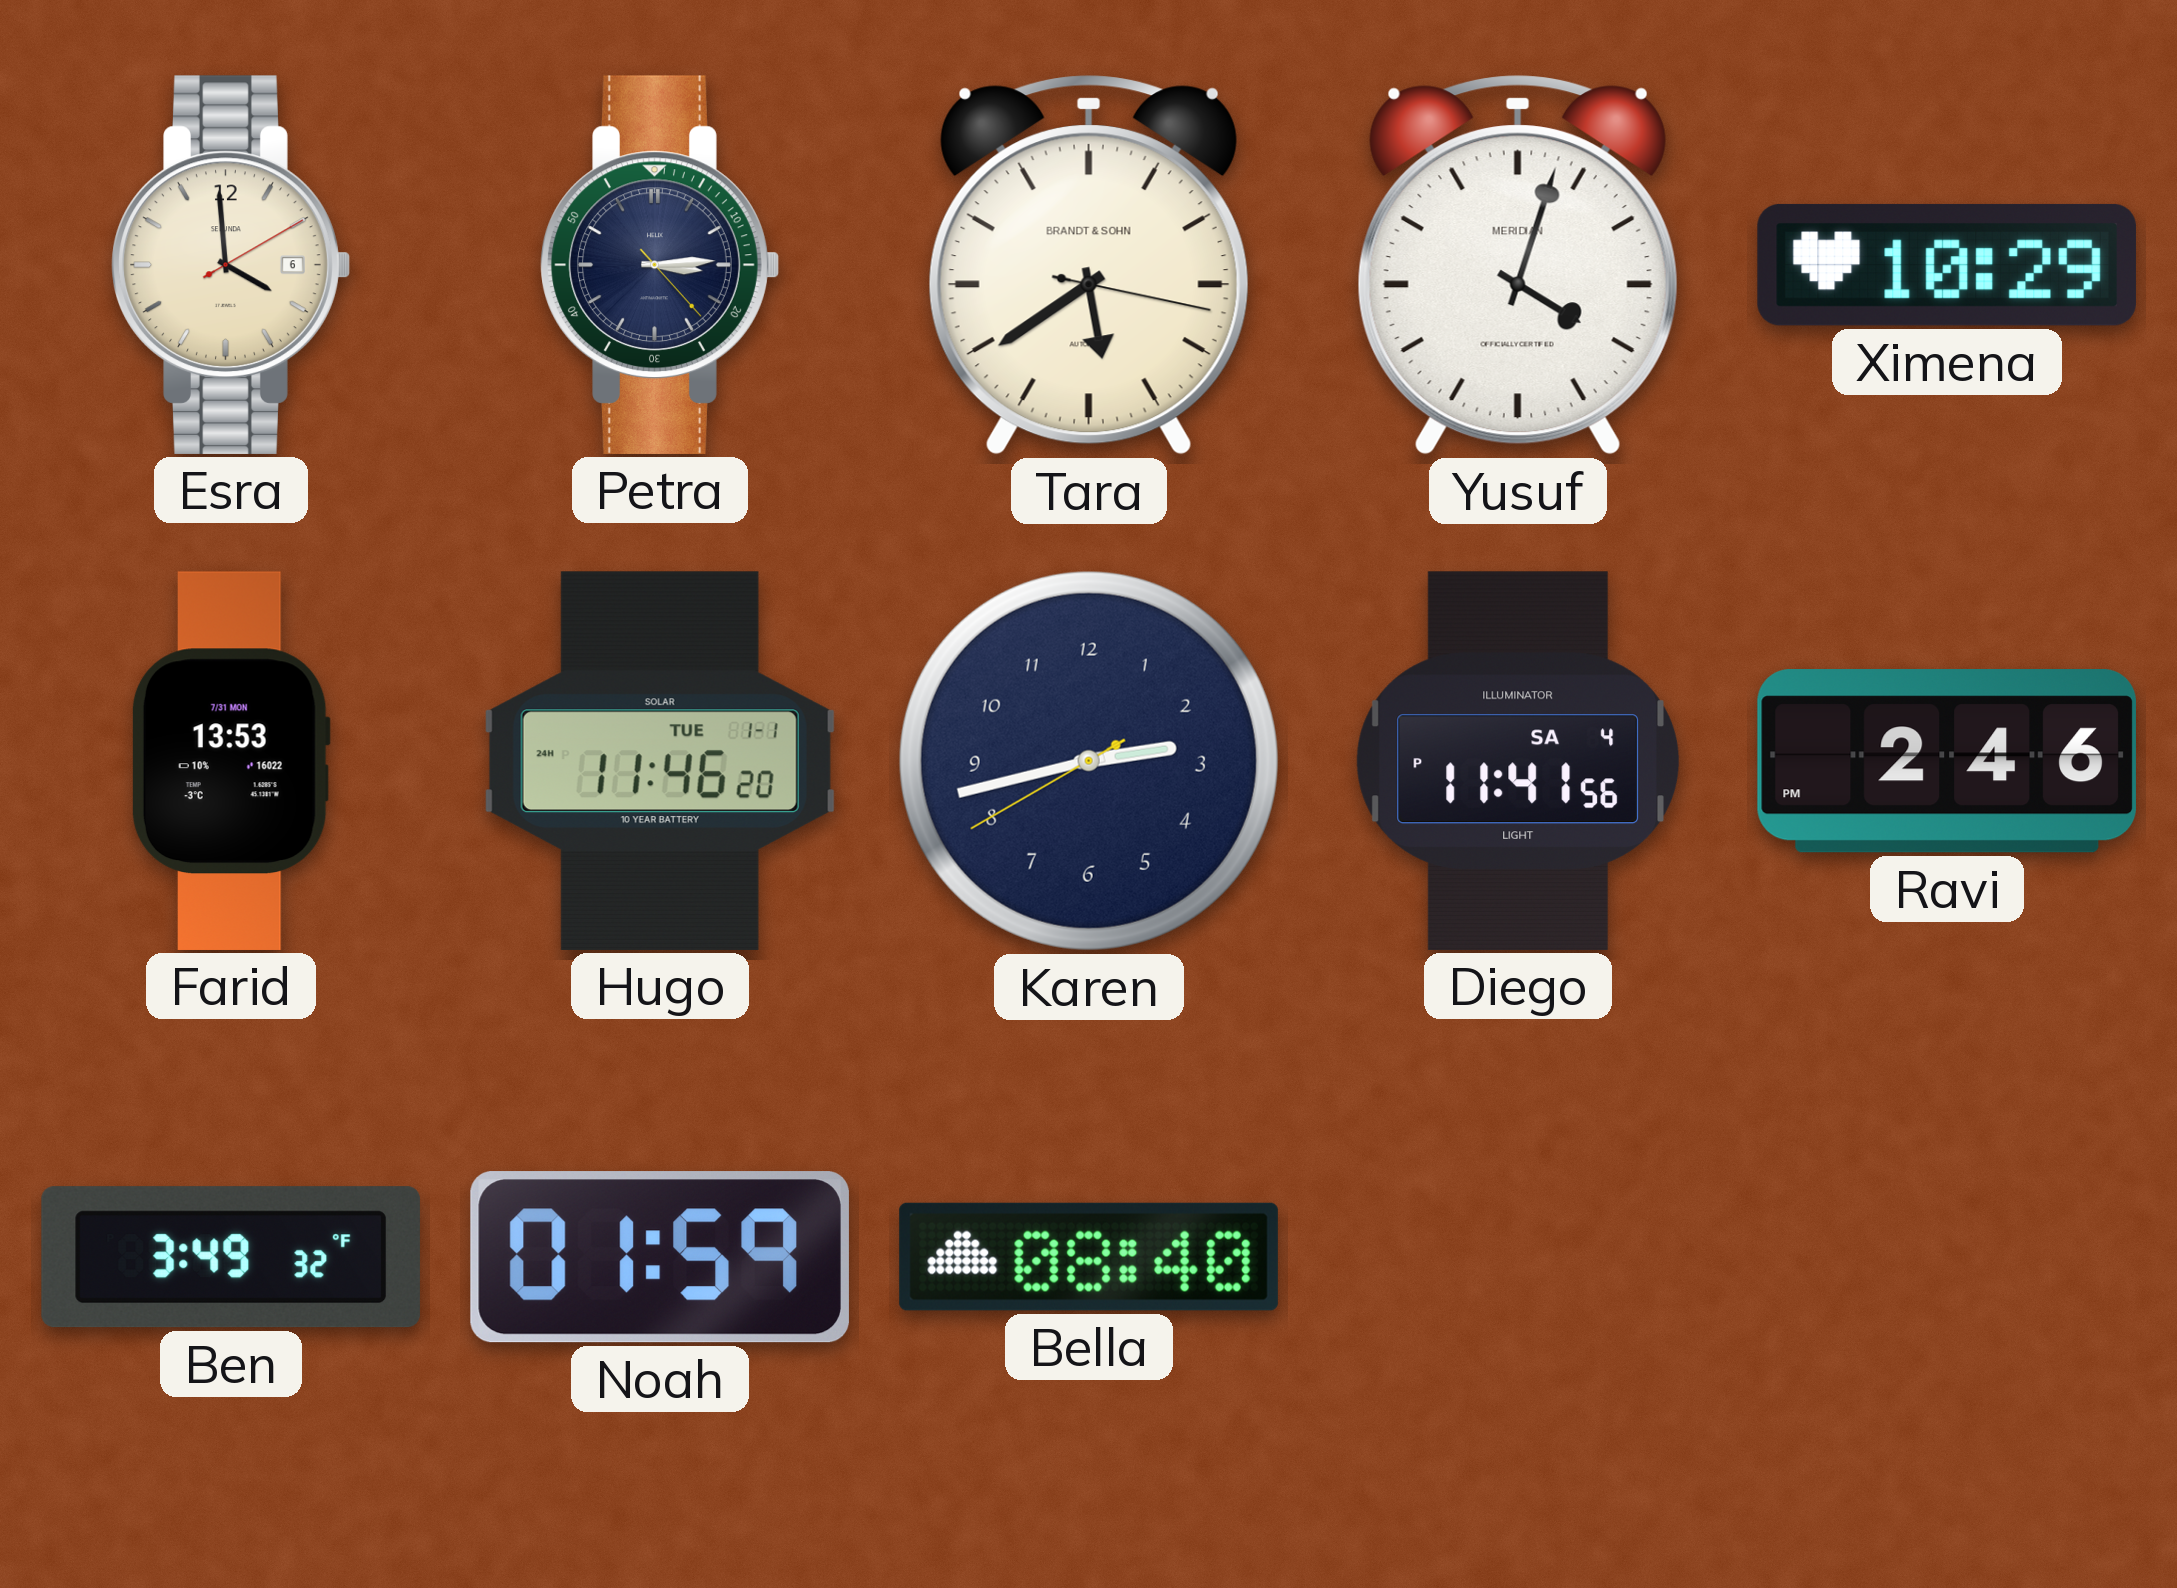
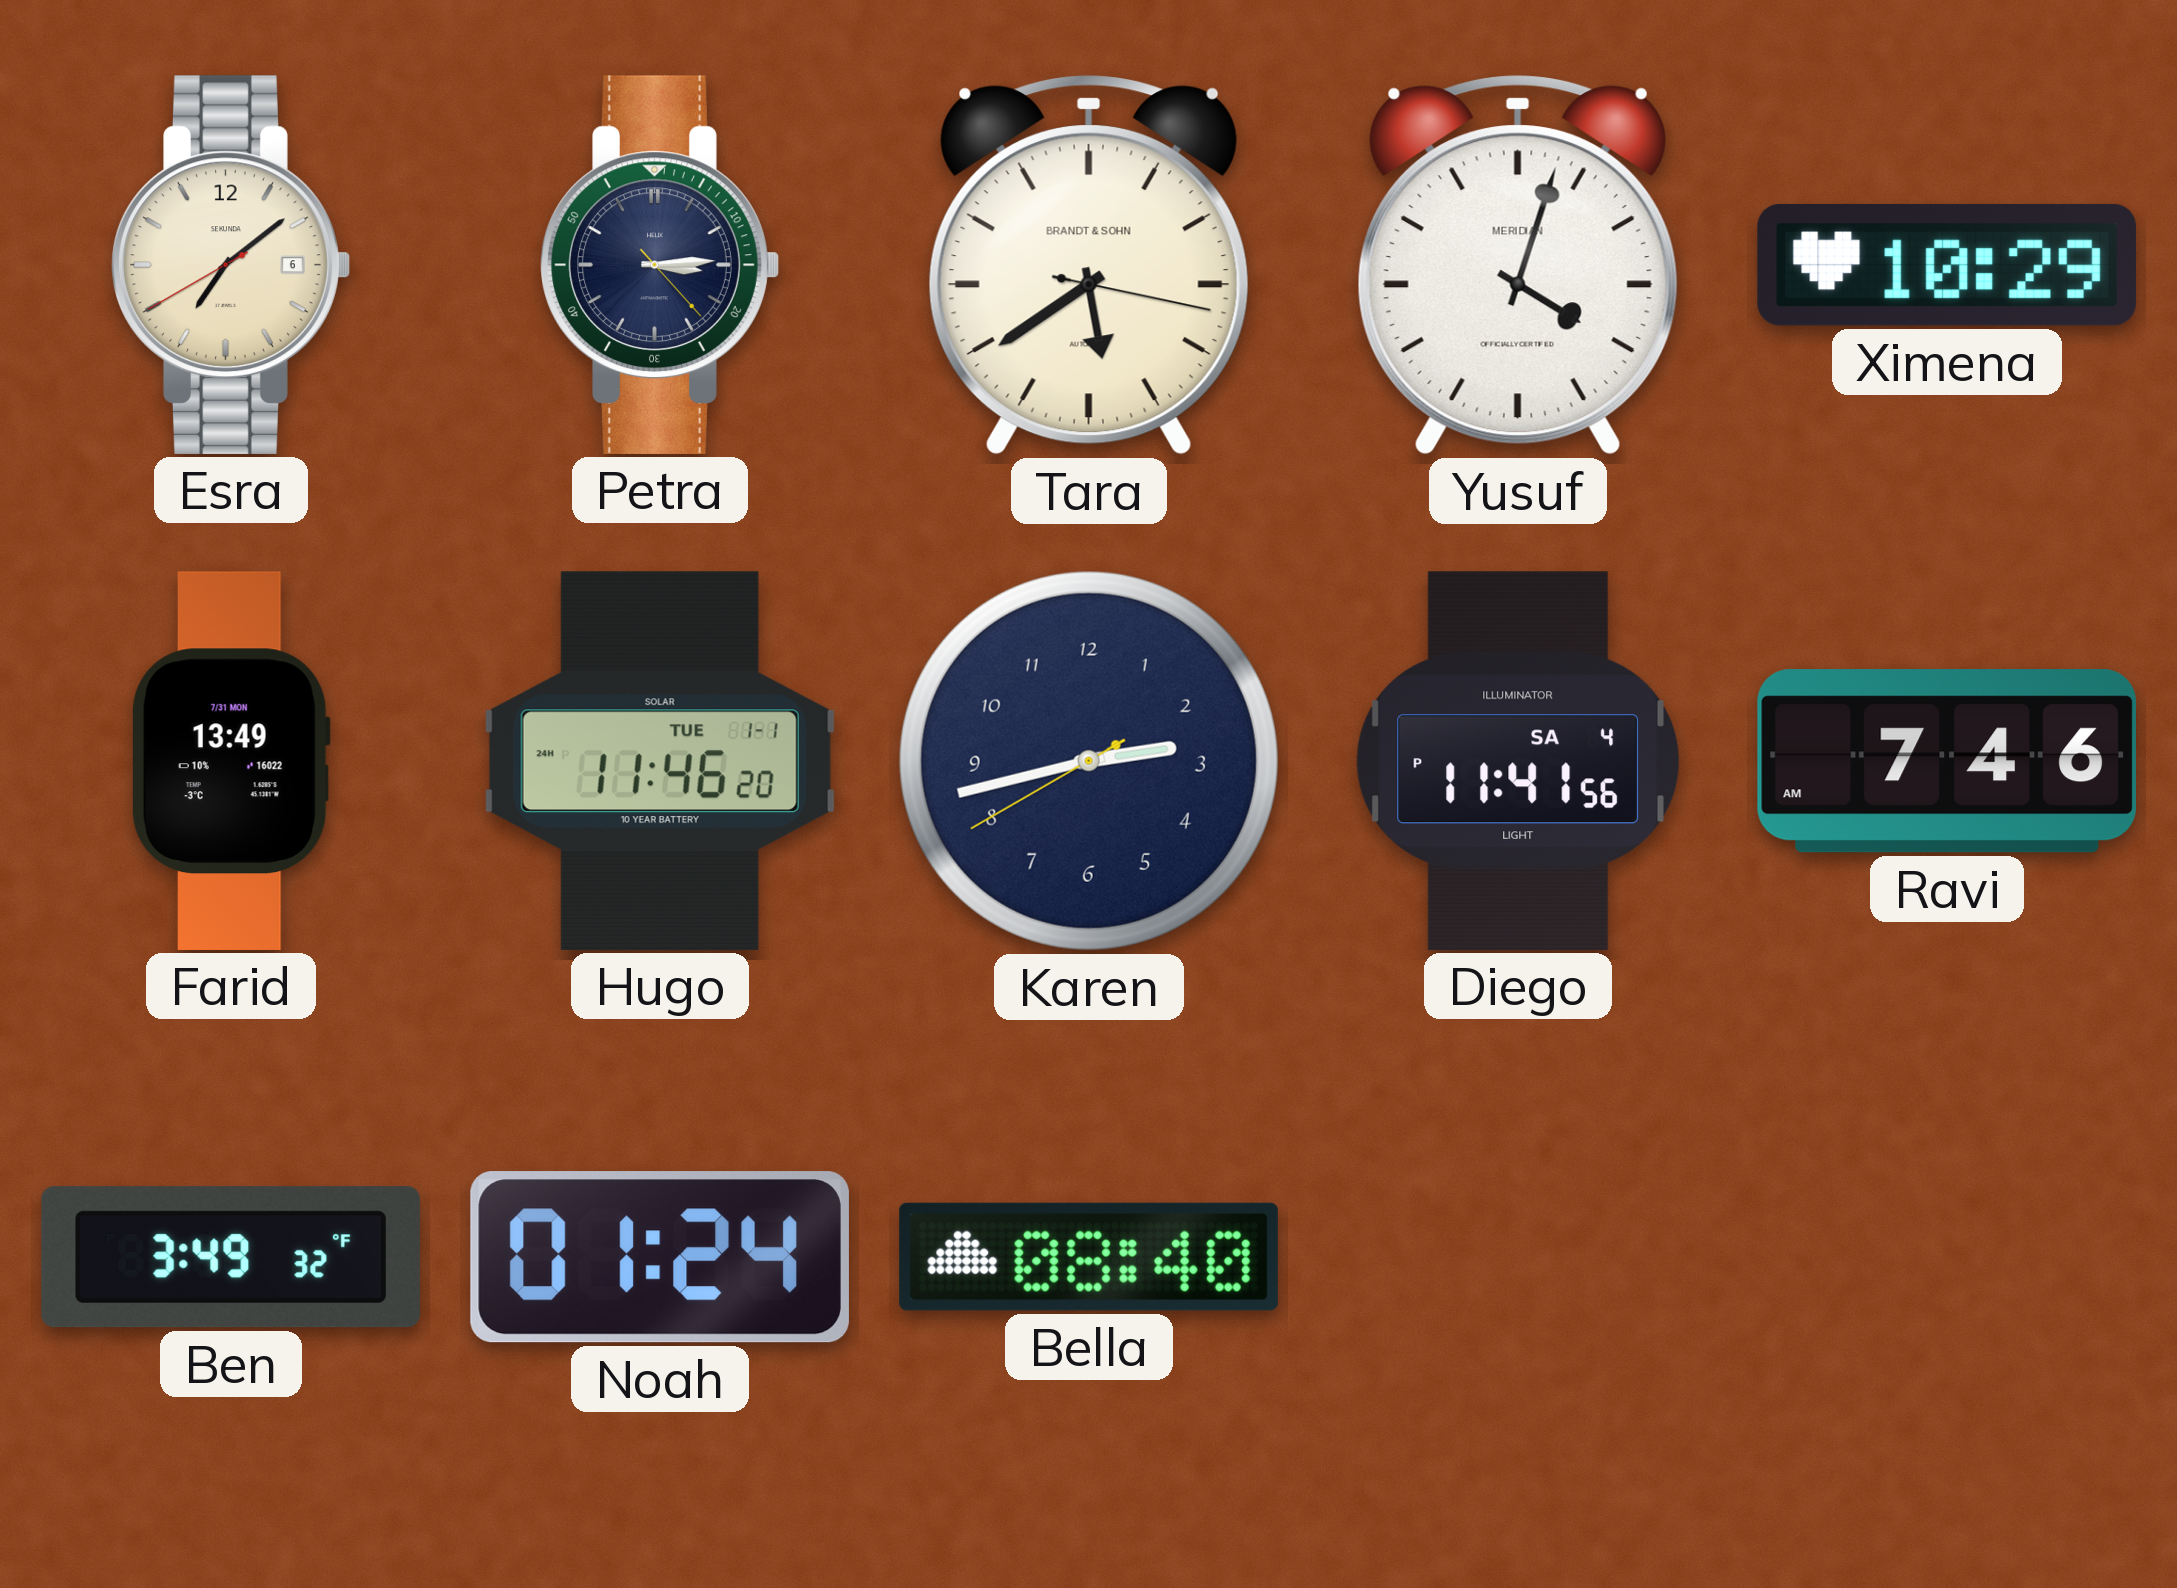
Esra: 3:59 -> 7:08 (231, 265)
Farid: 13:53 -> 13:49 (231, 761)
Ravi: 2:46 -> 7:46 (1947, 761)
Noah: 01:59 -> 01:24 (660, 1257)
